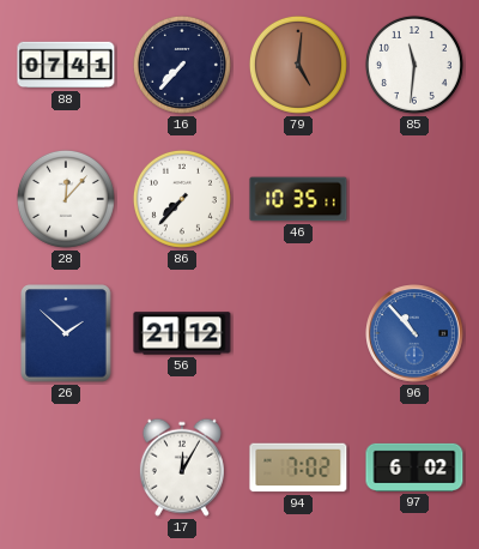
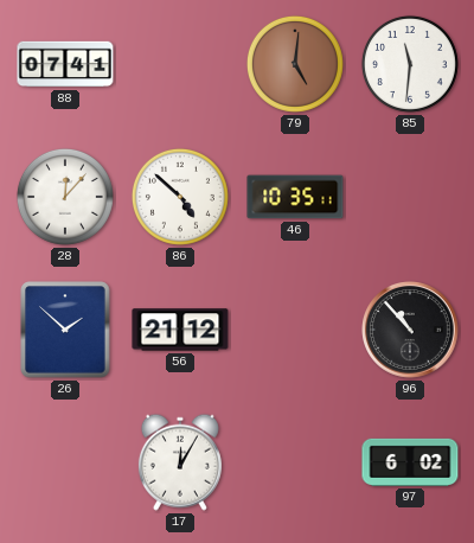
16: 7:37 -> none (182, 65)
86: 7:37 -> 4:52 (180, 197)
96 dial: blue -> black (410, 330)
94: 7:02 -> none (298, 467)
